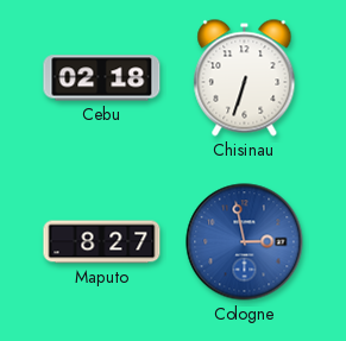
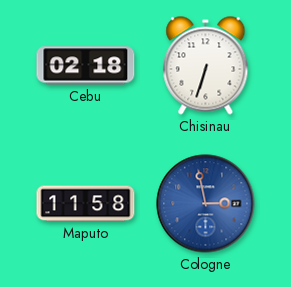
Maputo: 8:27 -> 11:58 (86, 204)
